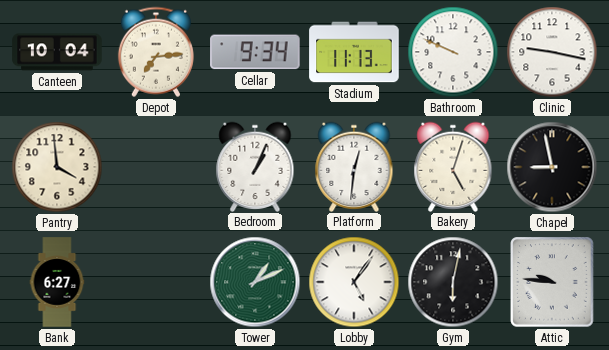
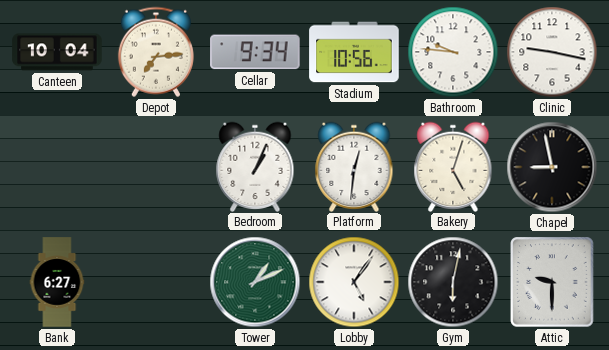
Stadium: 11:13 -> 10:56 (354, 52)
Bathroom: 9:49 -> 9:46 (453, 52)
Pantry: 3:59 -> none (57, 167)
Attic: 9:46 -> 9:30 (552, 282)
